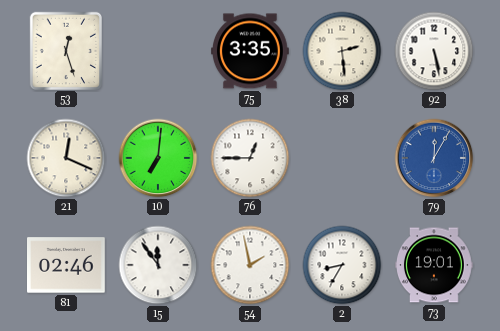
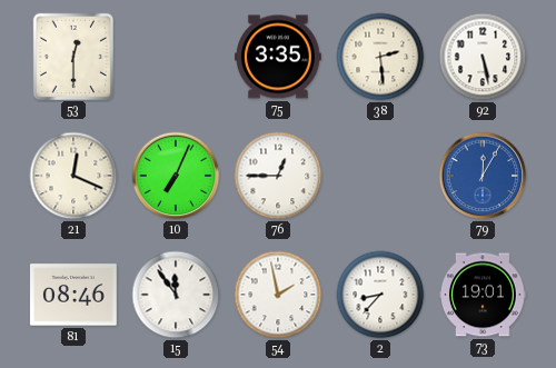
53: 12:27 -> 12:30 (72, 56)
10: 7:01 -> 7:04 (176, 176)
81: 02:46 -> 08:46 (75, 295)
2: 8:35 -> 8:37 (380, 295)
